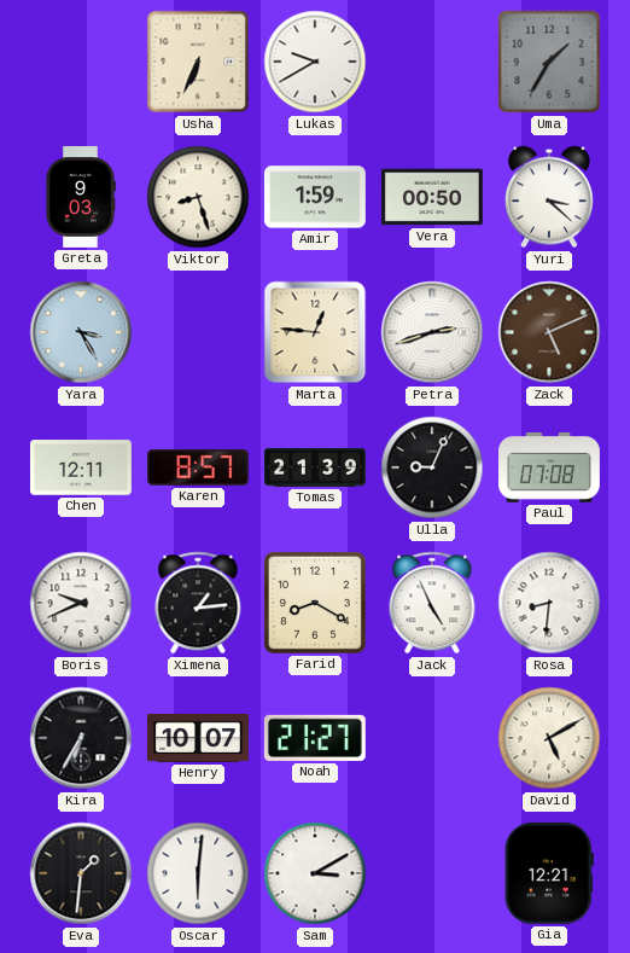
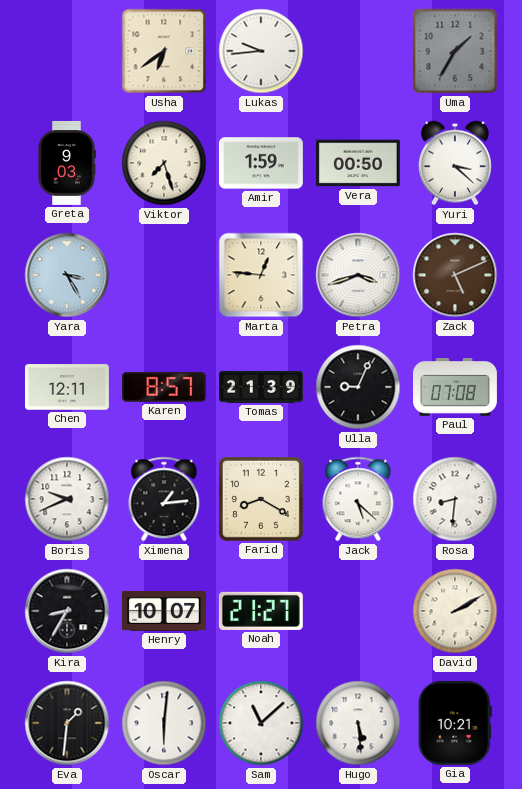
Usha: 6:34 -> 6:39 (164, 51)
Lukas: 9:40 -> 9:44 (261, 51)
Viktor: 8:27 -> 7:27 (164, 163)
Petra: 2:42 -> 3:42 (358, 275)
Jack: 4:56 -> 5:22 (358, 499)
Kira: 6:35 -> 8:35 (67, 611)
David: 5:10 -> 2:10 (455, 611)
Sam: 3:10 -> 11:08 (261, 723)
Hugo: none -> 5:29 (358, 723)
Gia: 12:21 -> 10:21 (455, 723)
